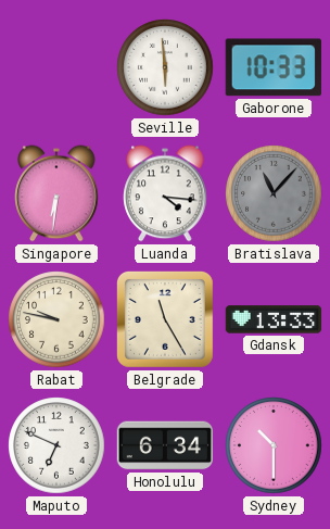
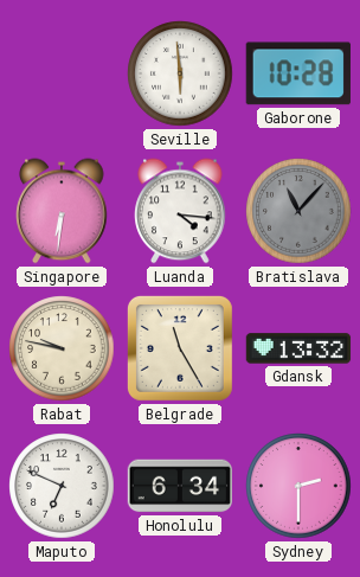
Gaborone: 10:33 -> 10:28 (298, 73)
Gdansk: 13:33 -> 13:32 (298, 348)
Sydney: 10:30 -> 2:30 (298, 486)
